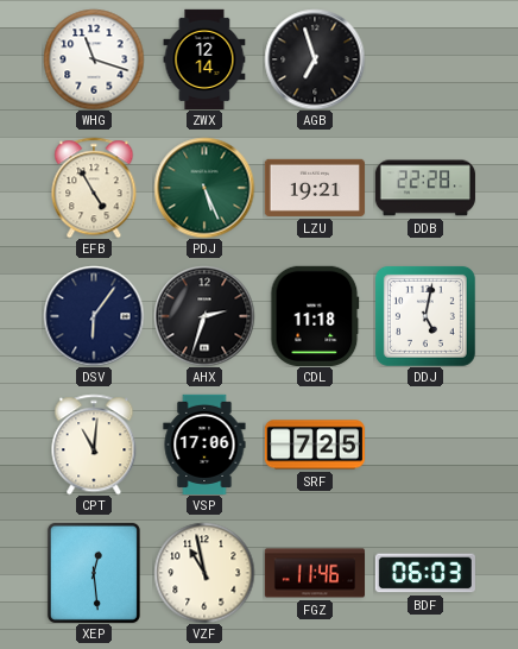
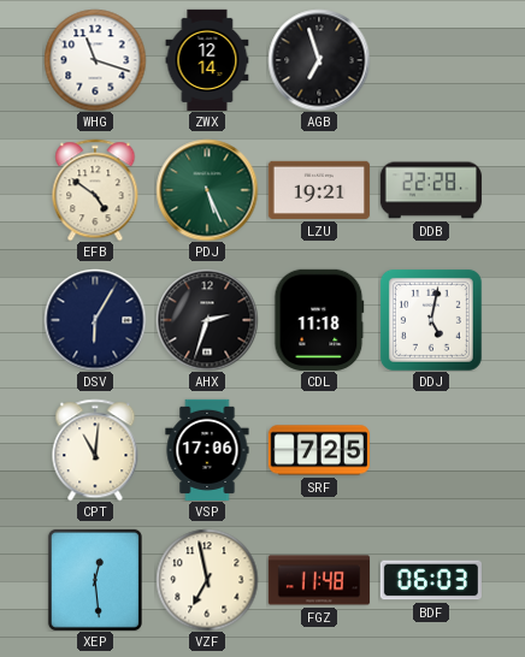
EFB: 4:55 -> 4:51 (95, 190)
DSV: 6:06 -> 6:05 (95, 320)
VZF: 10:58 -> 6:58 (207, 580)
FGZ: 11:46 -> 11:48 (318, 580)
